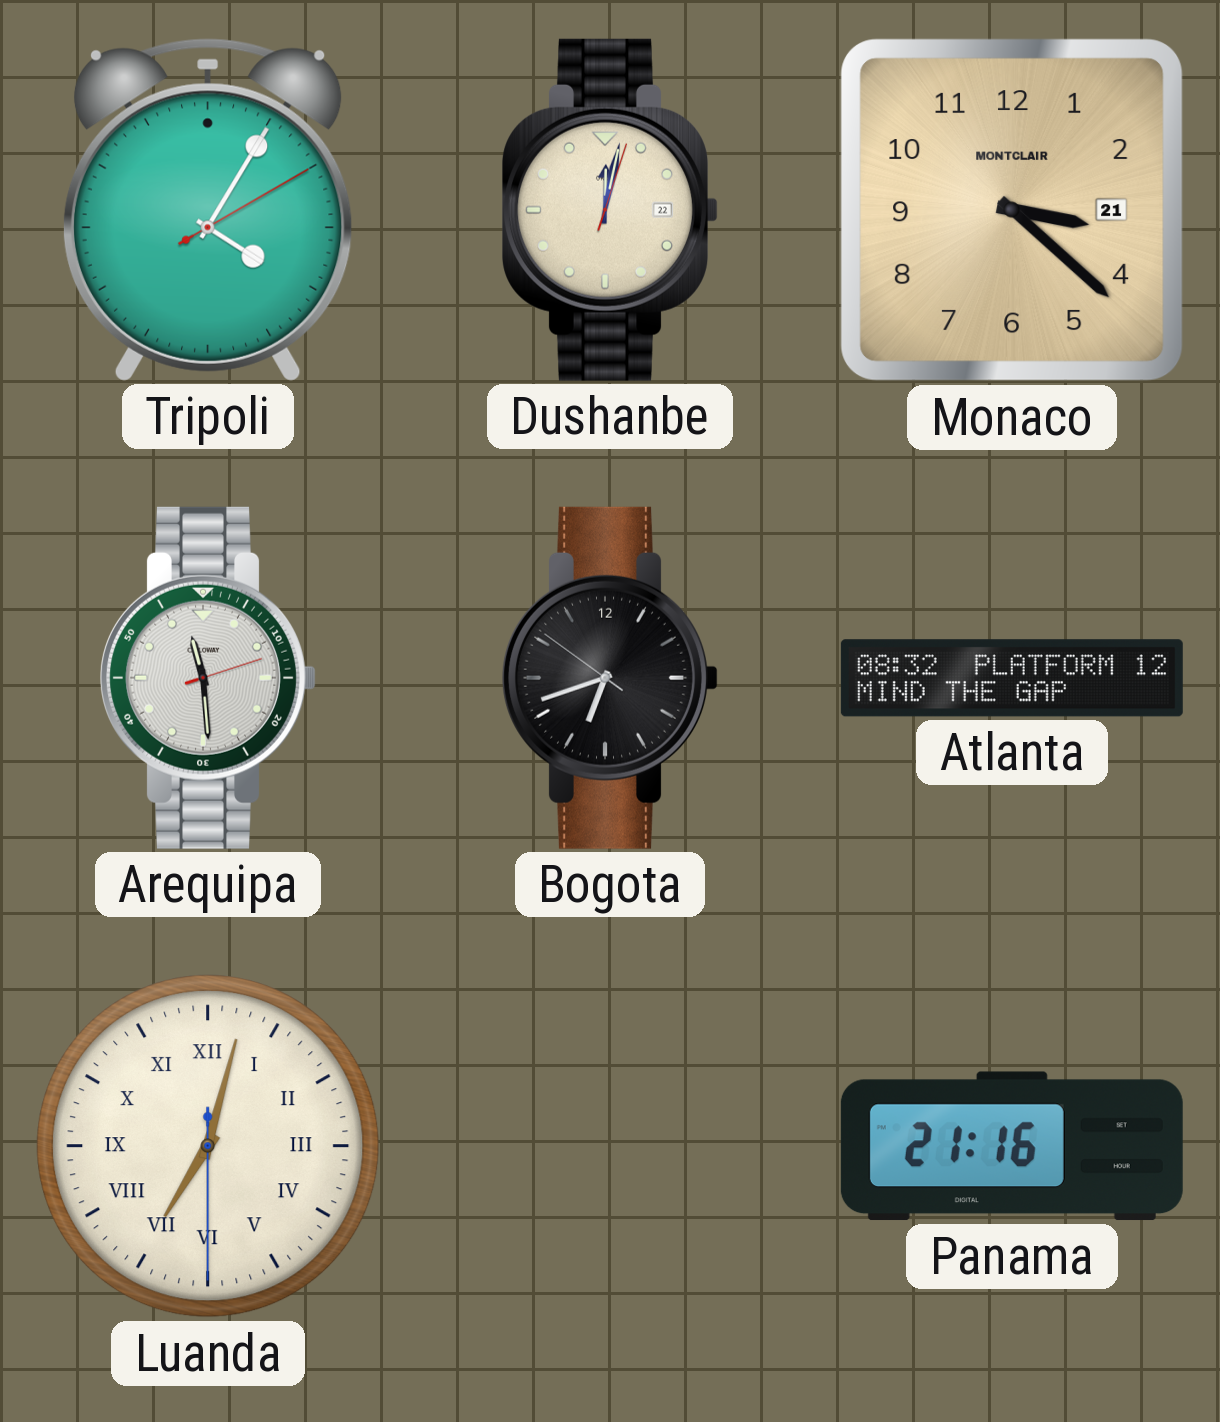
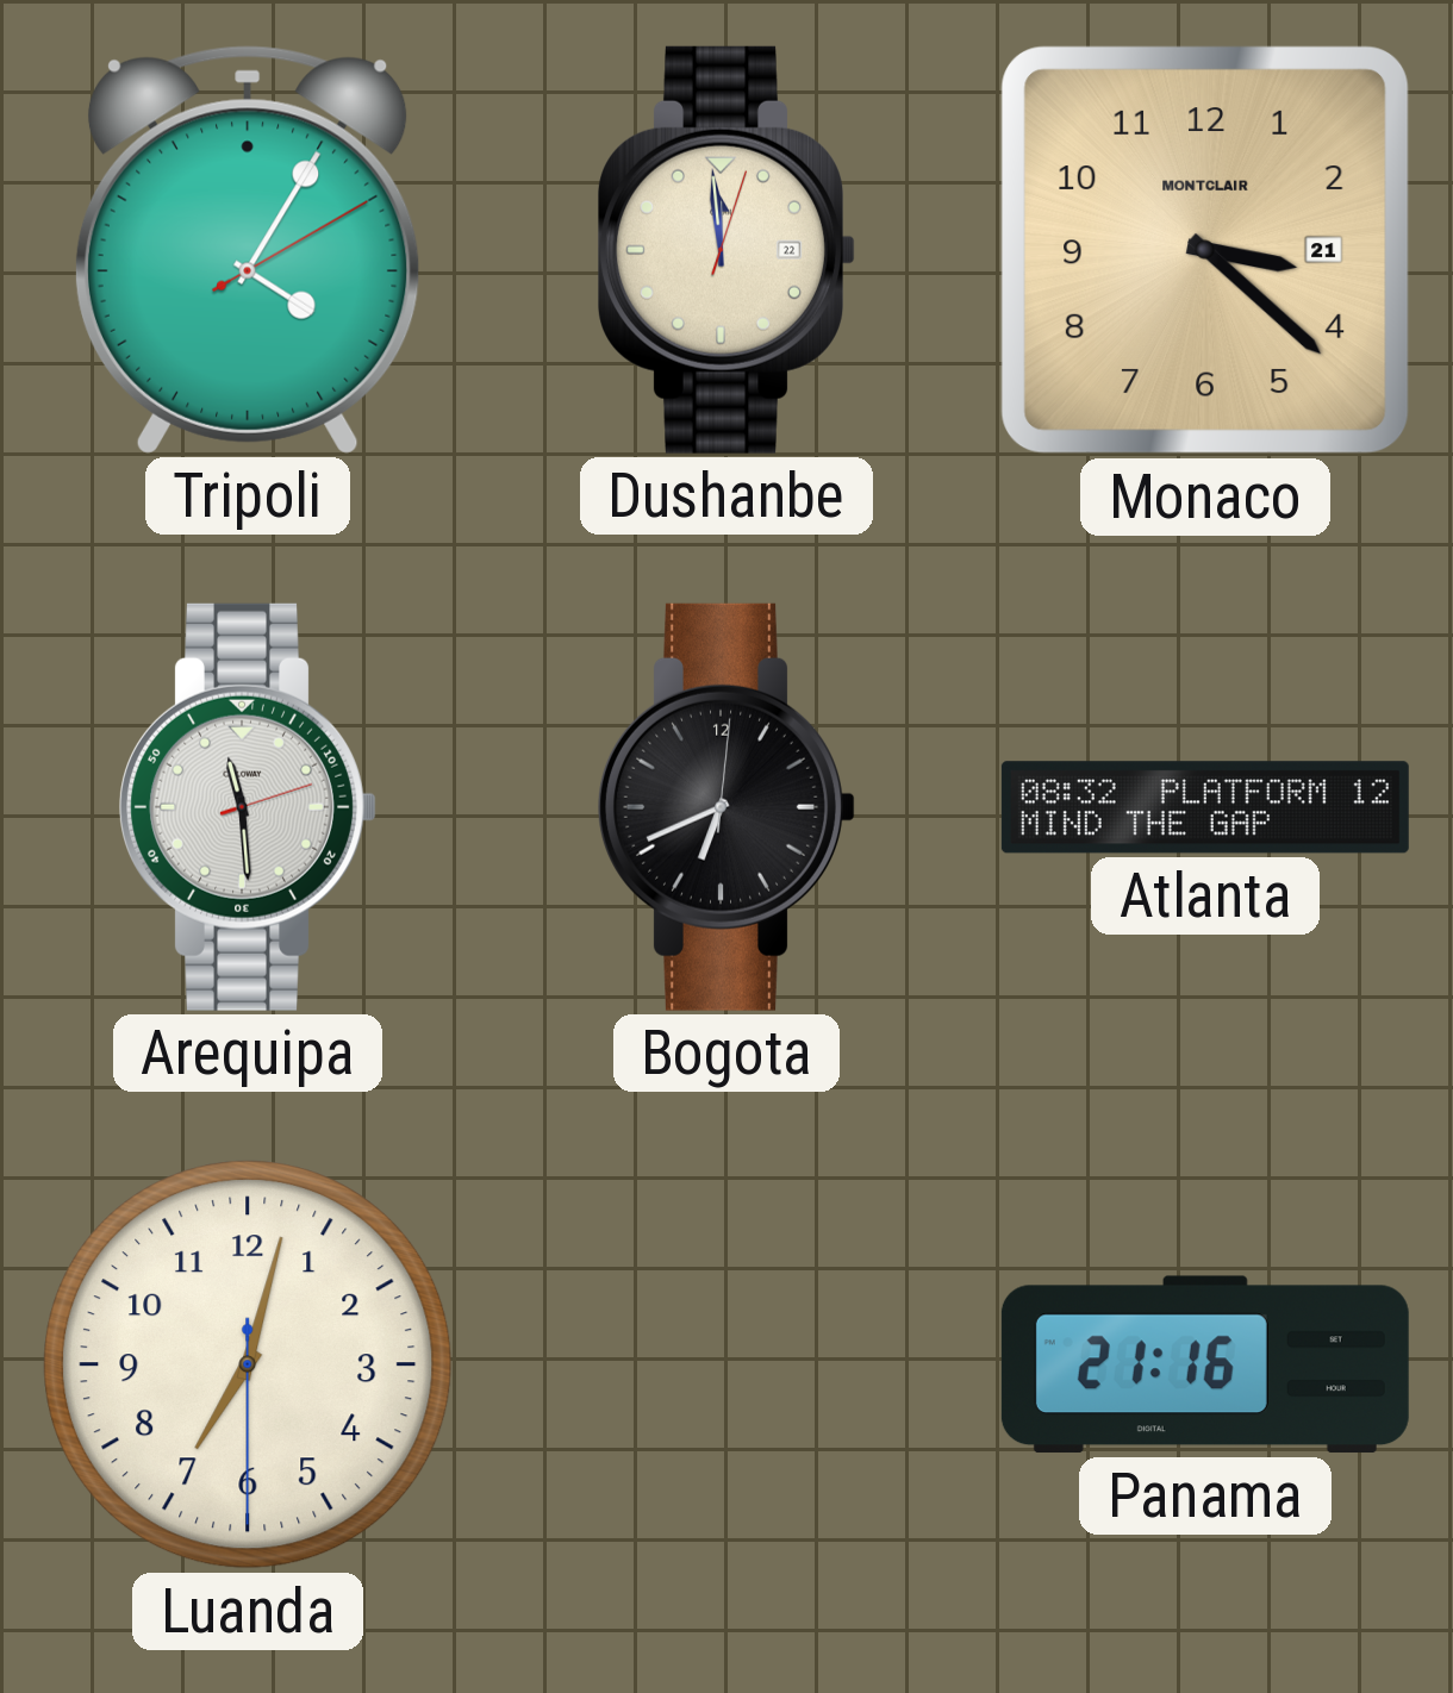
Dushanbe: 12:02 -> 11:59 (726, 250)
Bogota: 6:41:51 -> 6:41:01 (726, 807)
Luanda numerals: Roman -> Arabic (248, 1364)
